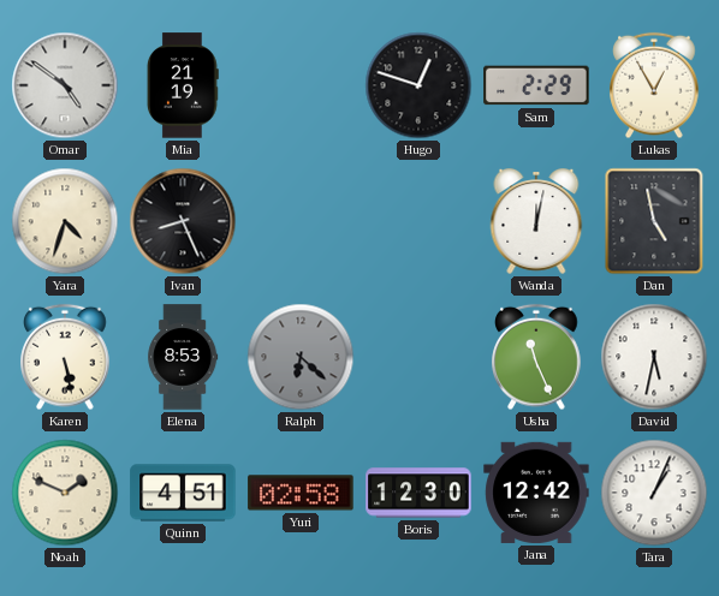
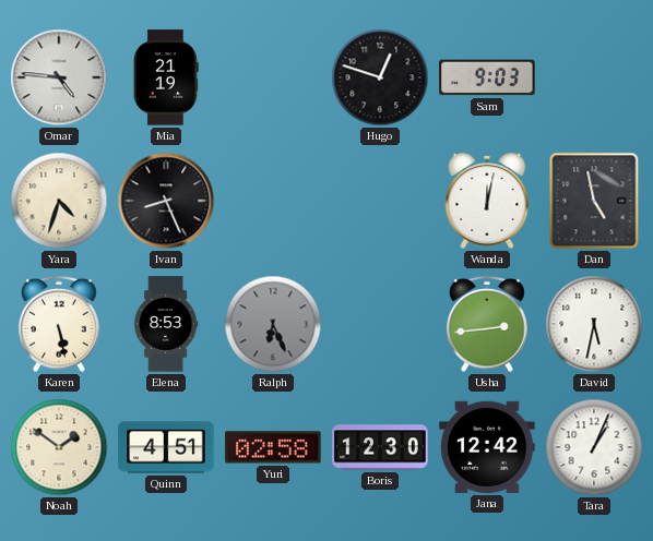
Omar: 4:51 -> 4:46 (59, 77)
Sam: 2:29 -> 9:03 (487, 77)
Lukas: 12:55 -> none (654, 85)
Ralph: 6:22 -> 6:26 (273, 324)
Usha: 11:26 -> 2:44 (487, 324)
Noah: 1:49 -> 1:51 (59, 447)
